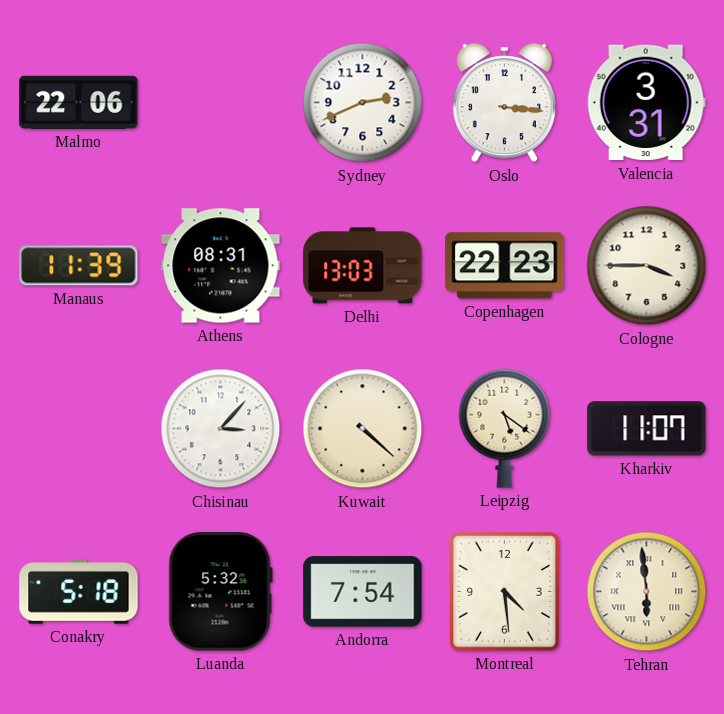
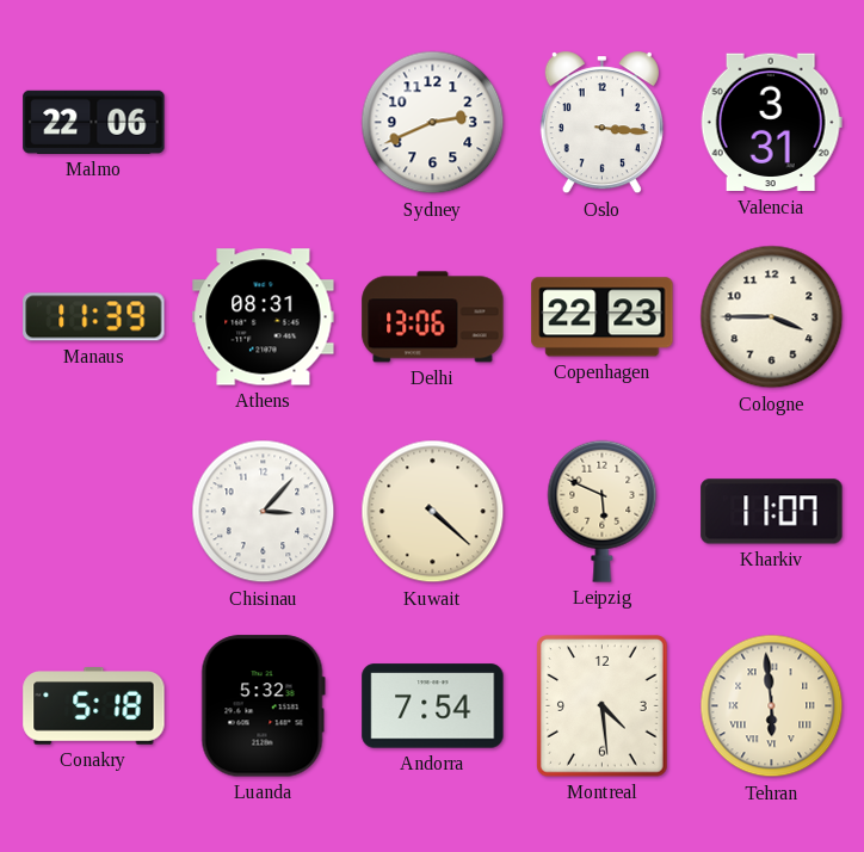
Delhi: 13:03 -> 13:06 (433, 317)
Leipzig: 5:21 -> 5:49 (603, 511)
